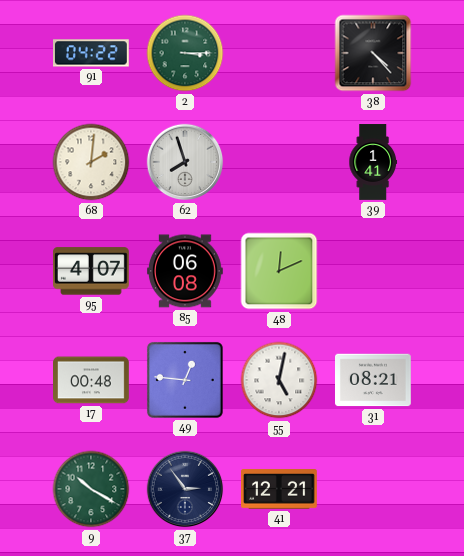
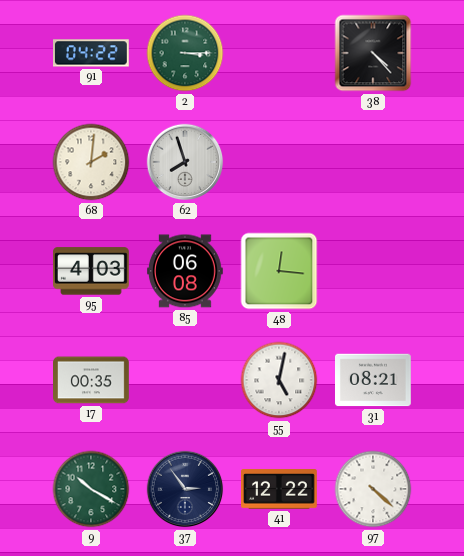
39: 1:41 -> none (373, 162)
95: 4:07 -> 4:03 (92, 271)
48: 12:11 -> 12:16 (279, 271)
17: 00:48 -> 00:35 (92, 380)
49: 12:46 -> none (185, 380)
41: 12:21 -> 12:22 (280, 490)
97: none -> 4:22 (373, 489)
